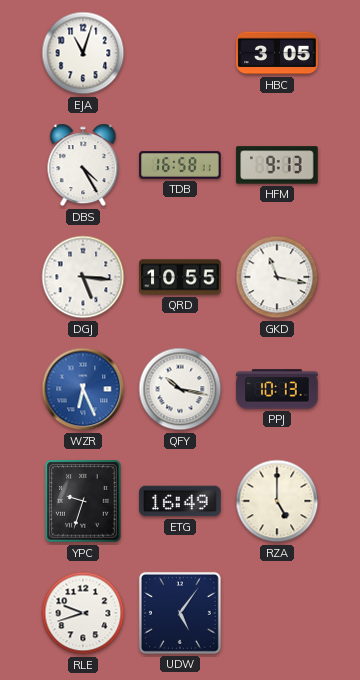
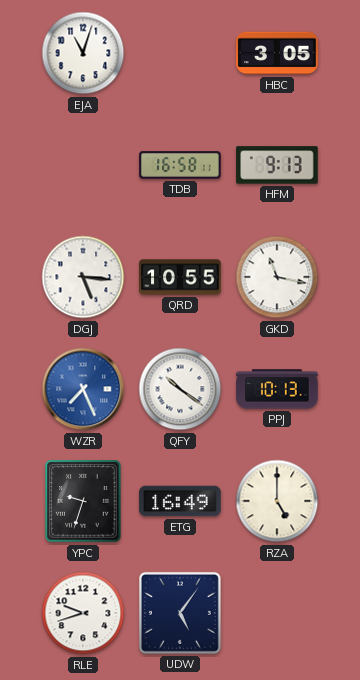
DBS: 4:25 -> none (83, 165)
WZR: 6:26 -> 7:26 (83, 389)
QFY: 10:17 -> 10:21 (180, 389)
